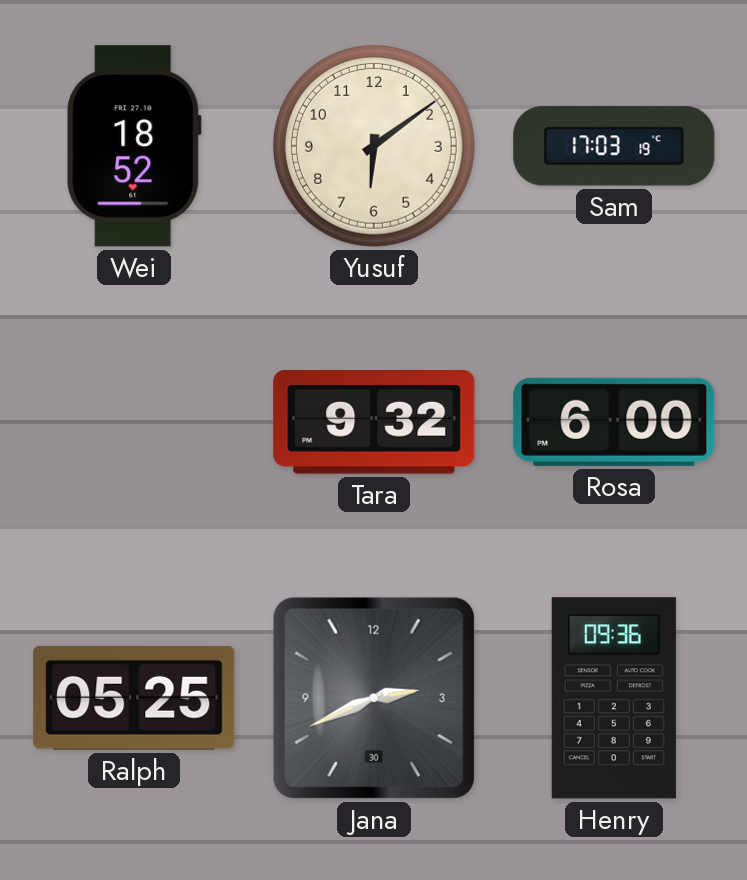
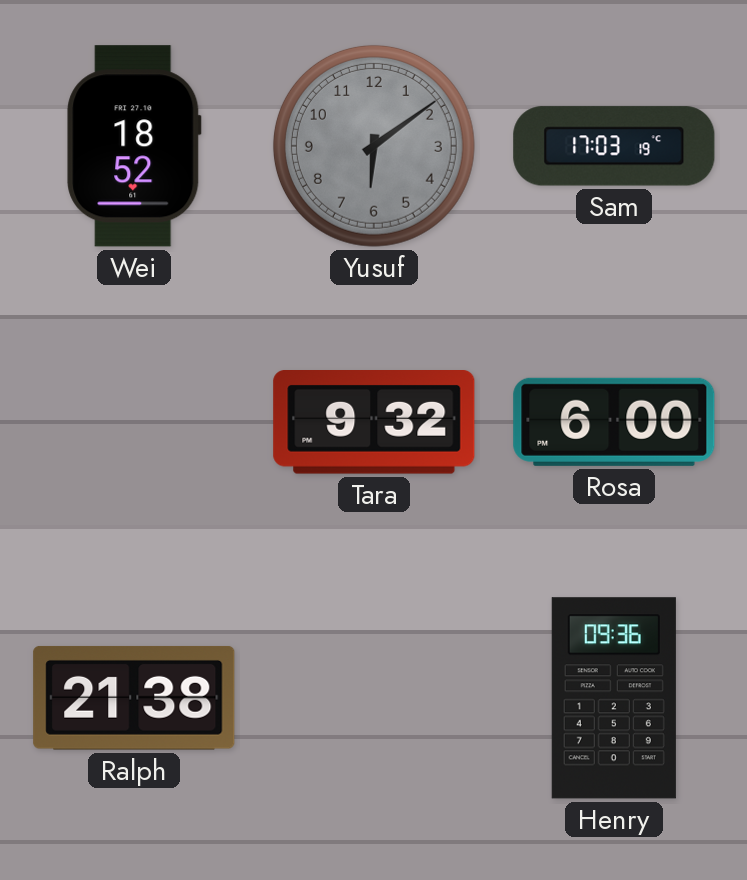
Yusuf dial: cream -> grey (374, 146)
Ralph: 05:25 -> 21:38 (134, 698)
Jana: 2:41 -> none (374, 698)
